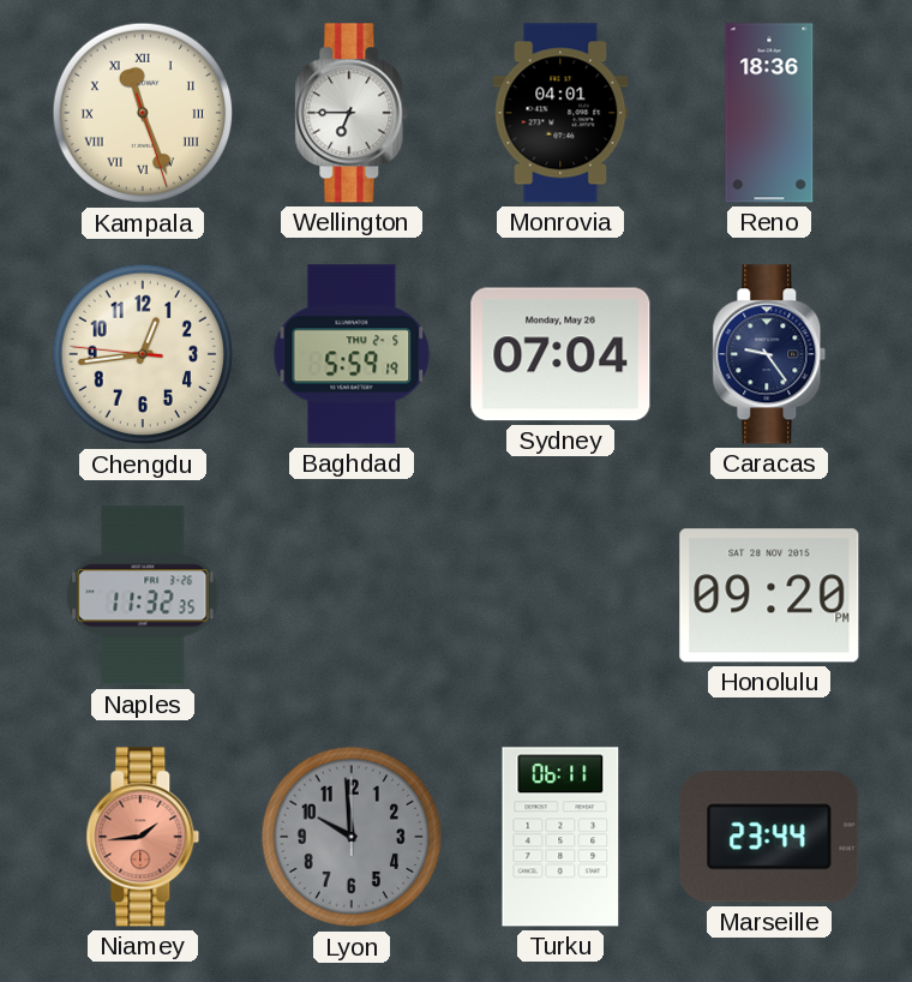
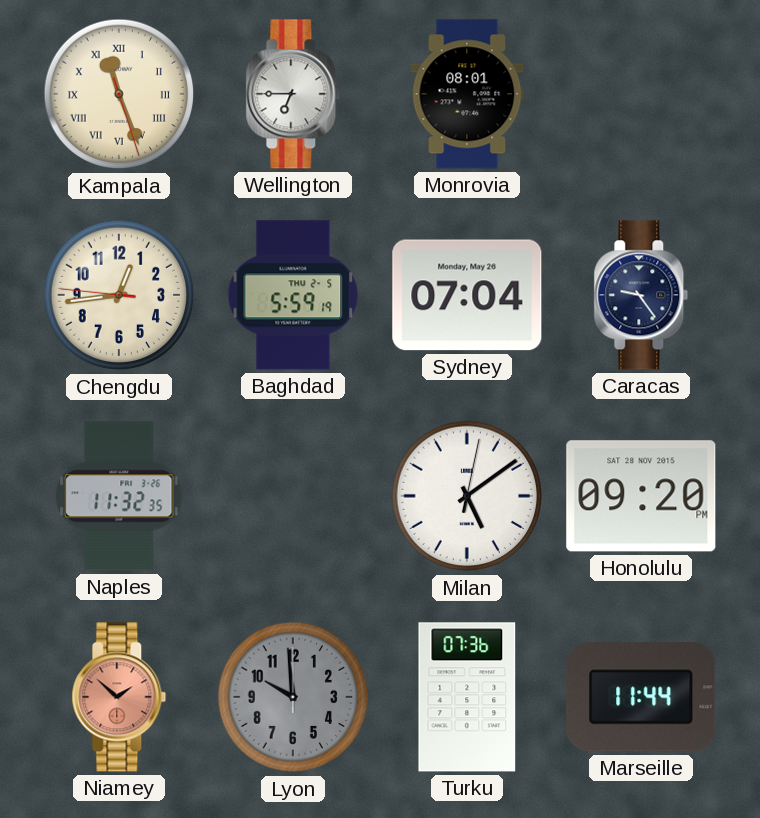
Monrovia: 04:01 -> 08:01 (467, 94)
Reno: 18:36 -> none (769, 113)
Milan: none -> 5:09 (467, 496)
Niamey: 1:44 -> 1:52 (119, 697)
Turku: 06:11 -> 07:36 (467, 697)
Marseille: 23:44 -> 11:44 (641, 697)
